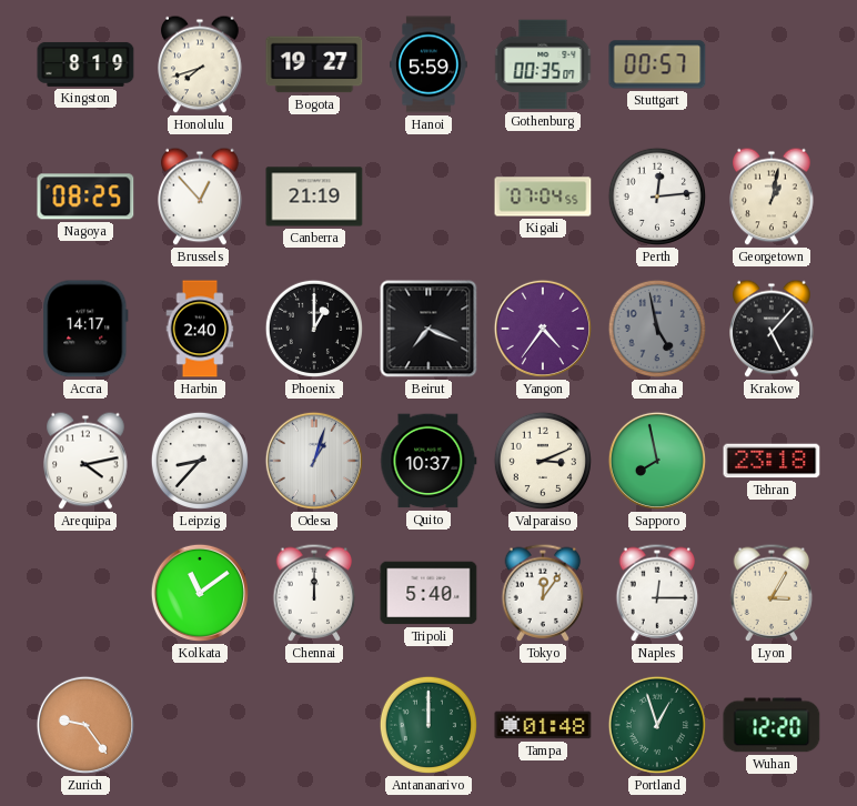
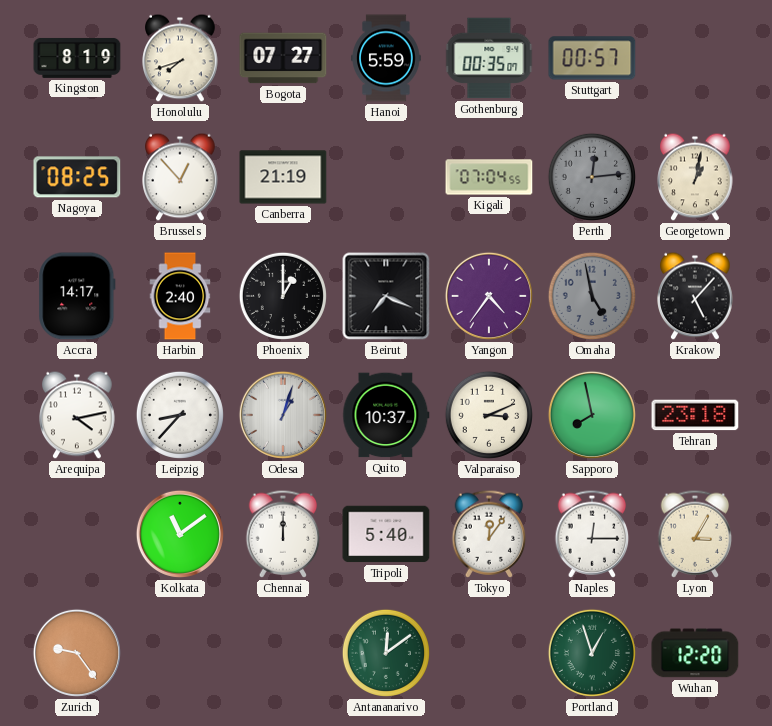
Bogota: 19:27 -> 07:27 (283, 58)
Perth dial: white -> grey (592, 177)
Antananarivo: 12:00 -> 12:09 (386, 653)
Tampa: 01:48 -> none (543, 725)
